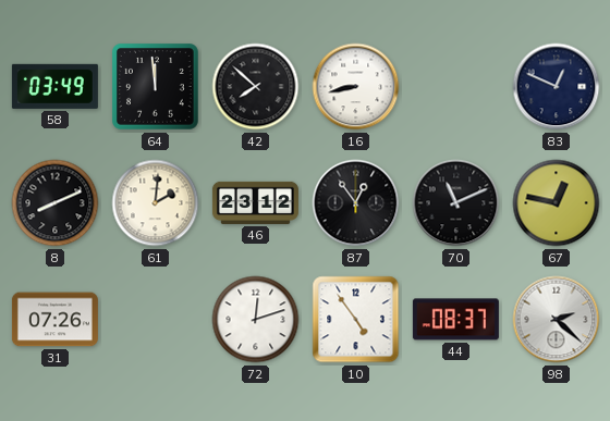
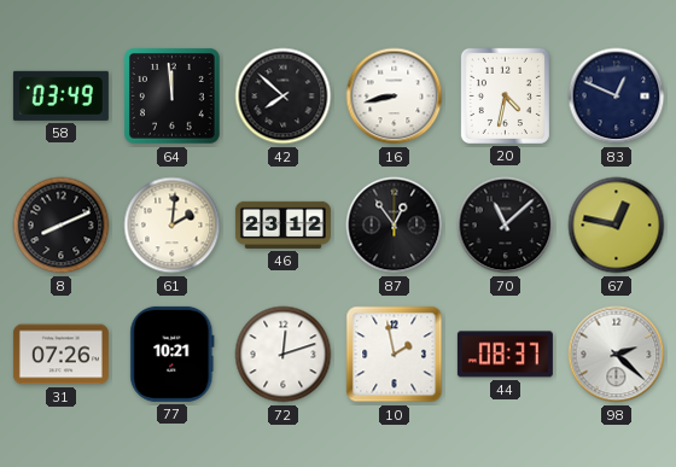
20: none -> 4:32 (505, 95)
70: 11:11 -> 11:08 (506, 226)
77: none -> 10:21 (173, 354)
10: 4:54 -> 1:58 (395, 355)
